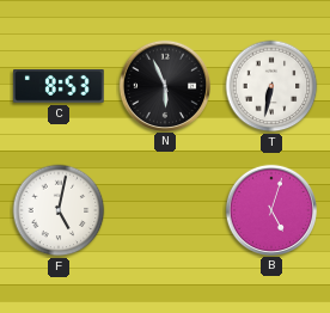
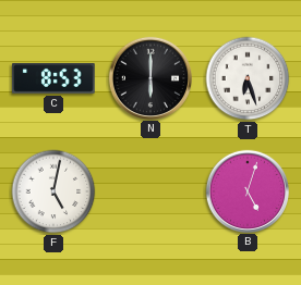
N: 5:56 -> 6:00 (149, 77)
T: 6:32 -> 6:27 (248, 78)
